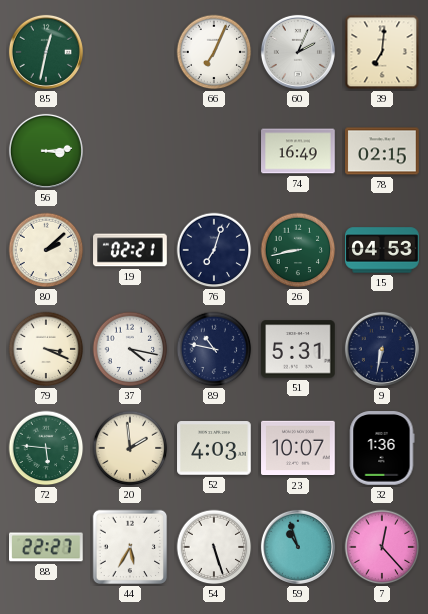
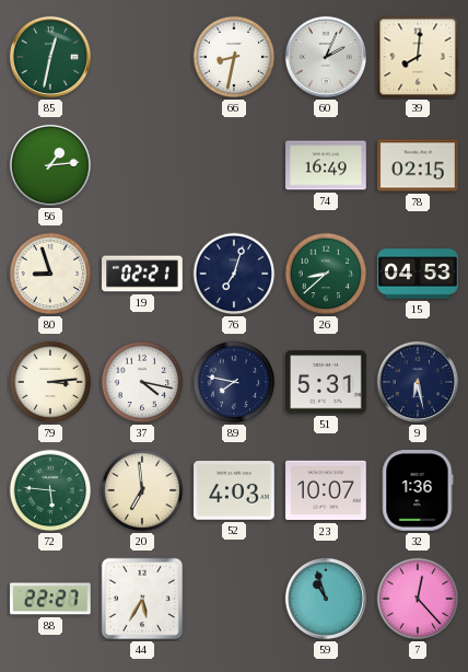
66: 7:04 -> 8:32 (234, 57)
39: 7:01 -> 8:01 (418, 57)
56: 3:14 -> 1:14 (50, 165)
80: 2:08 -> 8:57 (50, 274)
26: 8:43 -> 8:38 (326, 274)
79: 3:19 -> 3:14 (50, 382)
89: 10:47 -> 7:47 (234, 382)
9: 6:32 -> 6:28 (418, 382)
20: 1:59 -> 6:59 (142, 490)
54: 5:27 -> none (214, 547)
